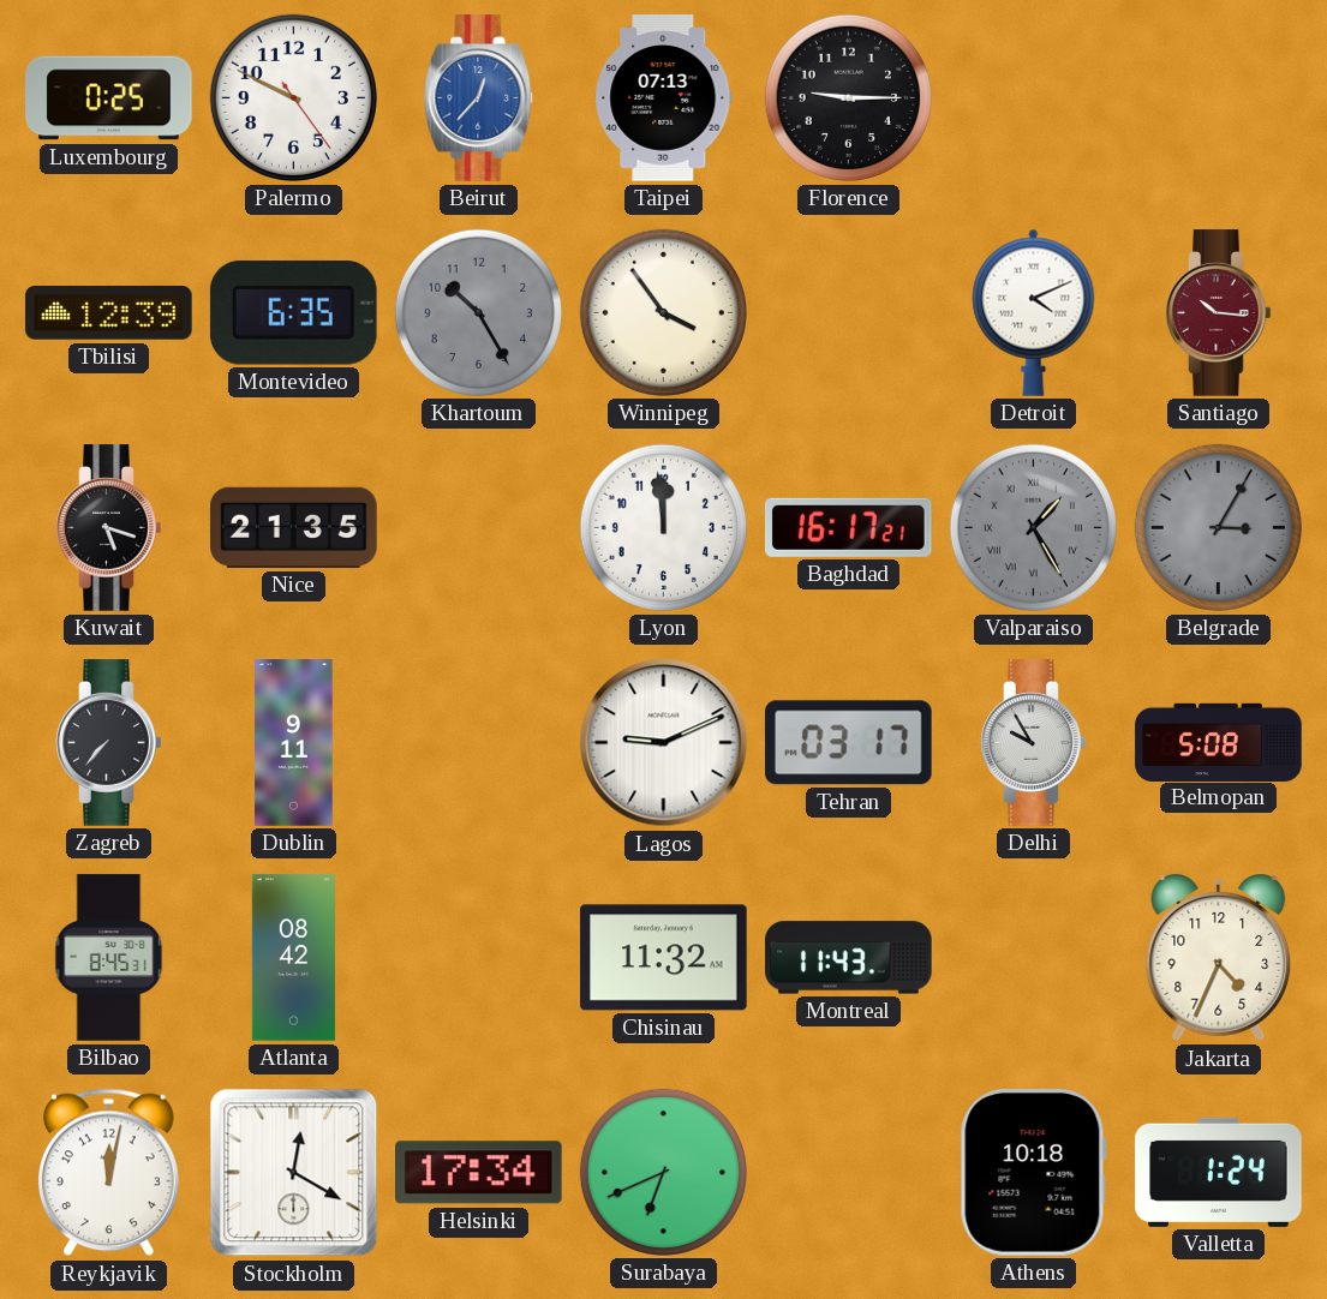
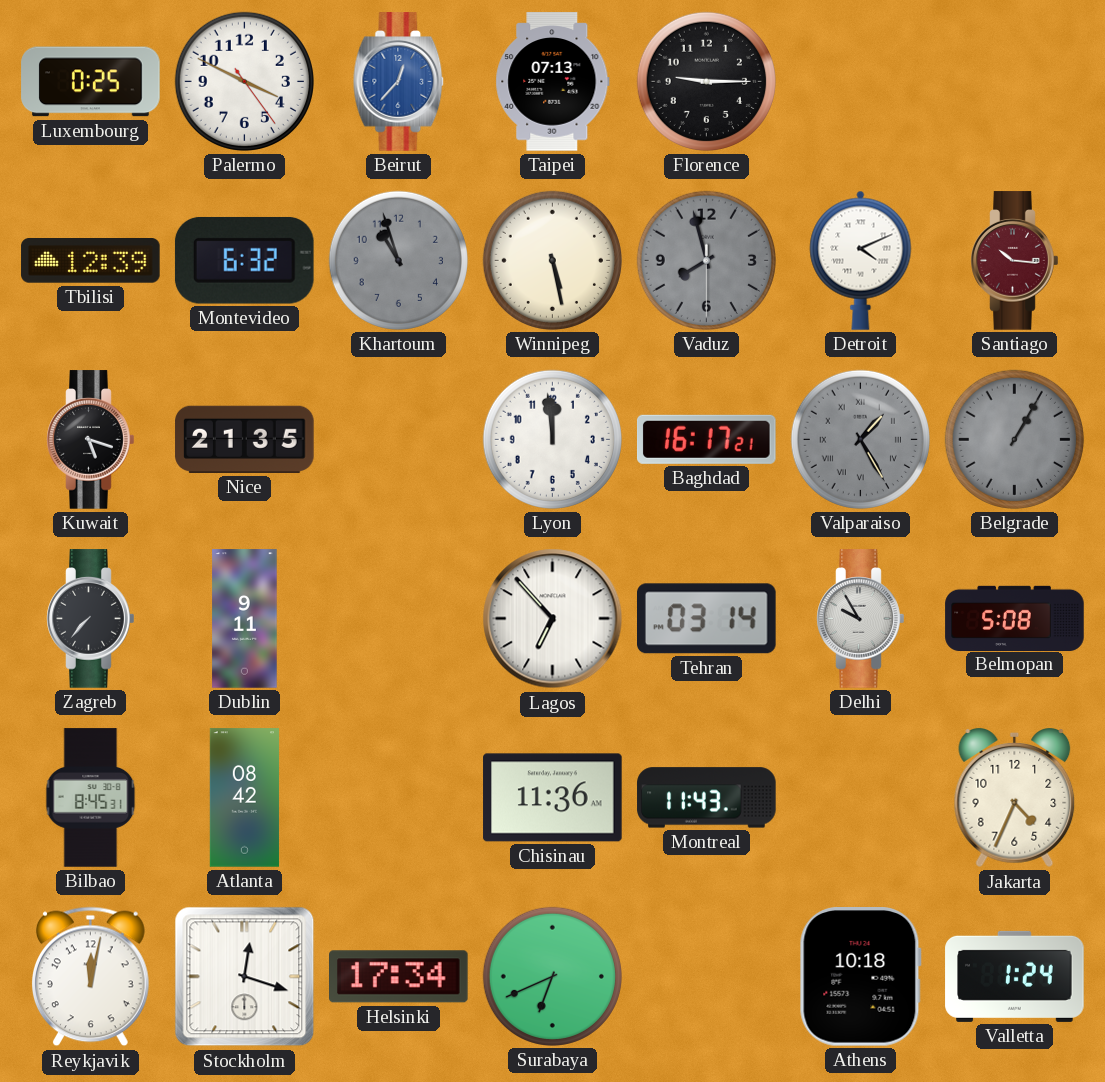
Palermo: 9:49 -> 3:49 (244, 81)
Montevideo: 6:35 -> 6:32 (244, 260)
Khartoum: 10:25 -> 10:57 (398, 260)
Winnipeg: 3:54 -> 5:28 (552, 260)
Vaduz: none -> 7:57 (706, 260)
Belgrade: 3:05 -> 1:05 (1014, 439)
Lagos: 9:11 -> 6:53 (553, 619)
Tehran: 03:17 -> 03:14 (707, 619)
Chisinau: 11:32 -> 11:36 (553, 798)
Stockholm: 12:20 -> 12:18 (245, 977)
